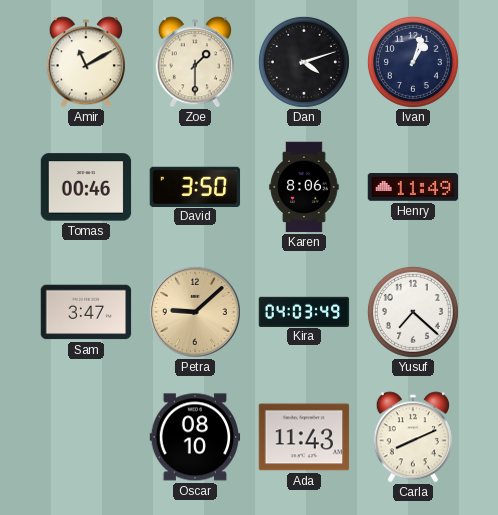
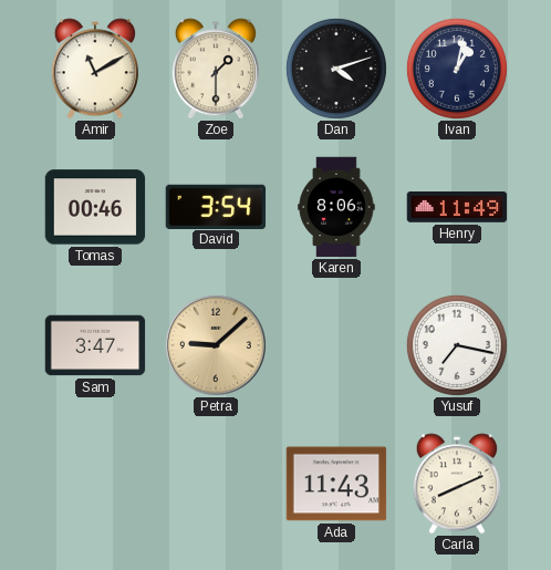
Ivan: 1:03 -> 1:02 (457, 69)
David: 3:50 -> 3:54 (216, 206)
Kira: 04:03 -> none (304, 311)
Yusuf: 7:22 -> 7:17 (457, 345)
Oscar: 08:10 -> none (195, 437)
